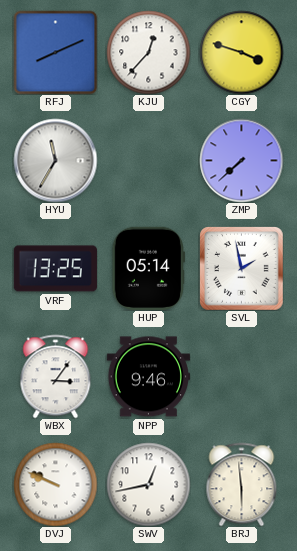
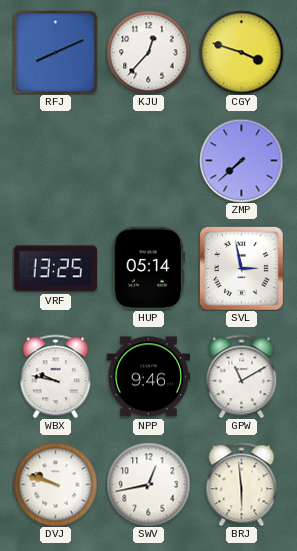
HYU: 11:35 -> none (55, 160)
SVL: 1:58 -> 2:58 (242, 269)
WBX: 3:06 -> 9:47 (56, 376)
GPW: none -> 11:10 (242, 376)
DVJ: 9:49 -> 9:48 (55, 484)
